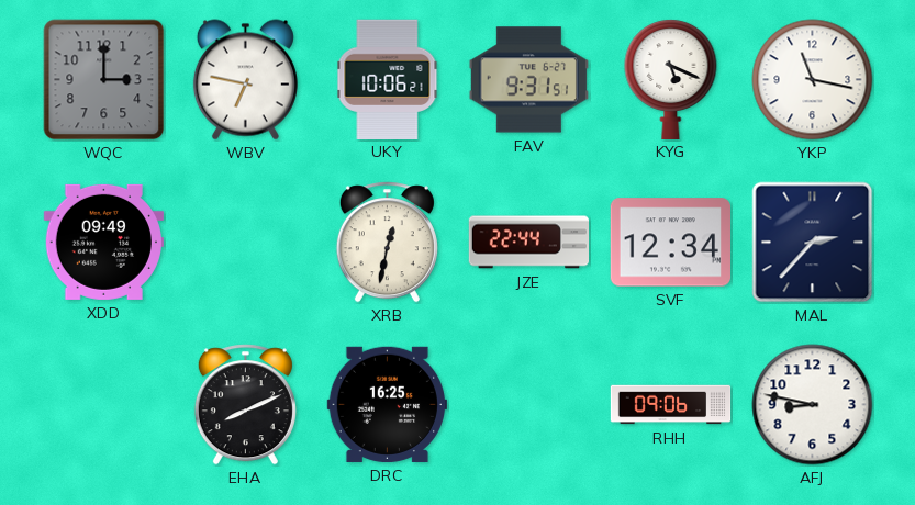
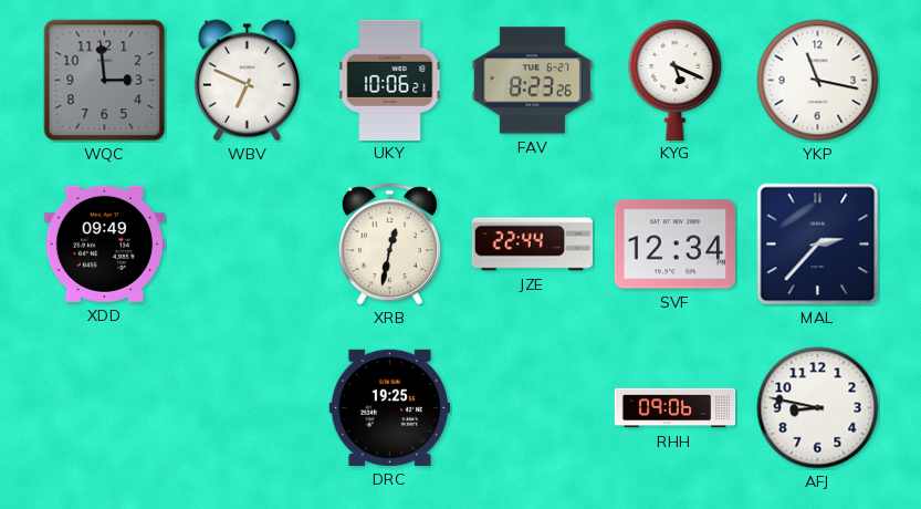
WQC: 3:00 -> 2:59 (105, 81)
WBV: 6:47 -> 6:49 (247, 81)
FAV: 9:31 -> 8:23 (532, 81)
EHA: 8:11 -> none (245, 405)
DRC: 16:25 -> 19:25 (389, 407)
